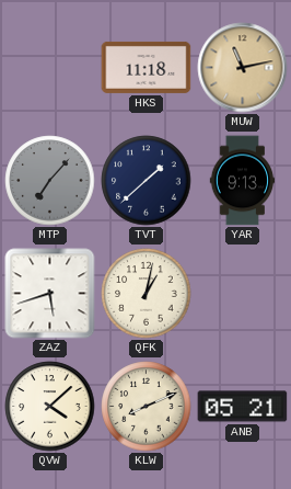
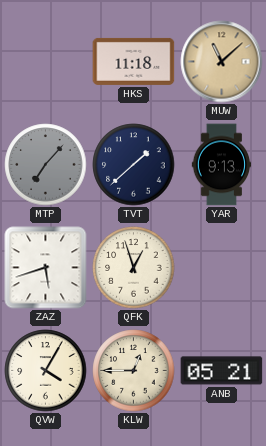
MUW: 11:13 -> 11:08 (222, 62)
QFK: 1:02 -> 12:57 (134, 268)
QVW: 4:08 -> 4:05 (46, 371)
KLW: 8:11 -> 12:45 (134, 371)
